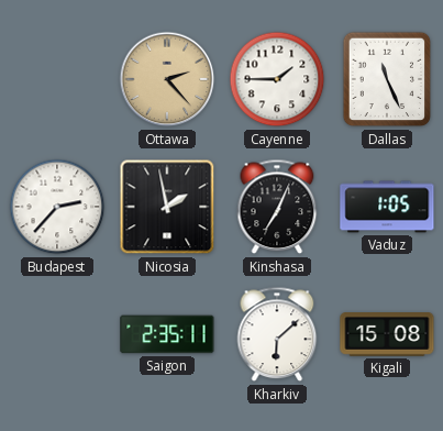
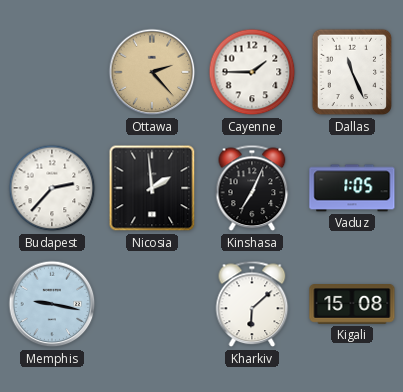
Nicosia: 1:58 -> 1:59 (152, 188)
Memphis: none -> 9:17 (52, 304)
Saigon: 2:35 -> none (167, 334)
